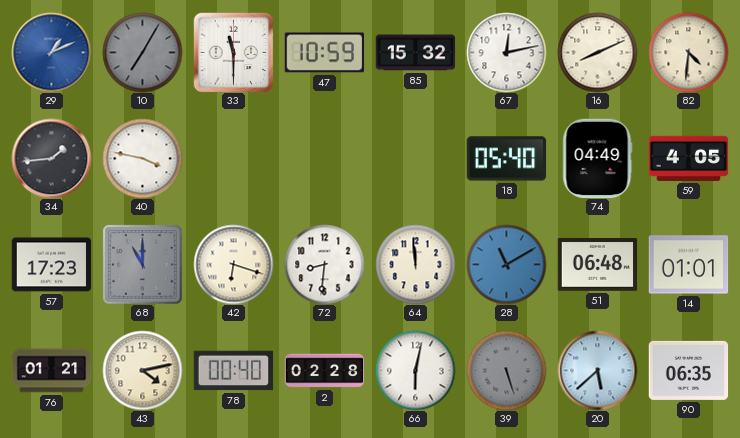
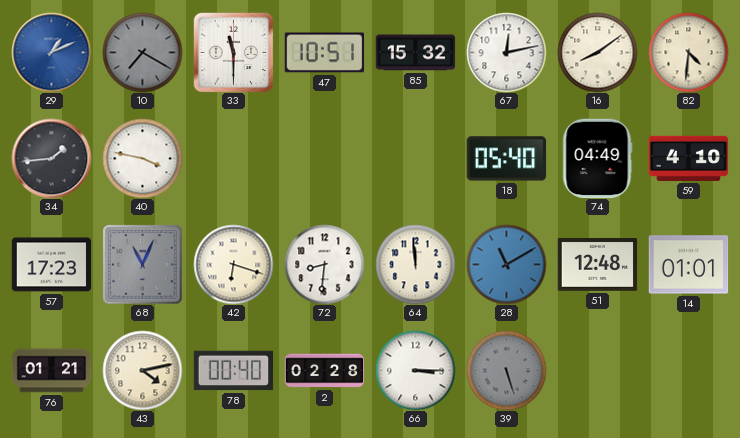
10: 7:05 -> 7:20 (142, 52)
47: 10:59 -> 10:51 (324, 53)
16: 8:11 -> 8:09 (597, 52)
59: 4:05 -> 4:10 (688, 158)
68: 11:00 -> 11:04 (142, 264)
51: 06:48 -> 12:48 (597, 265)
66: 6:02 -> 3:15 (415, 370)
20: 5:38 -> none (597, 370)
90: 06:35 -> none (688, 370)
